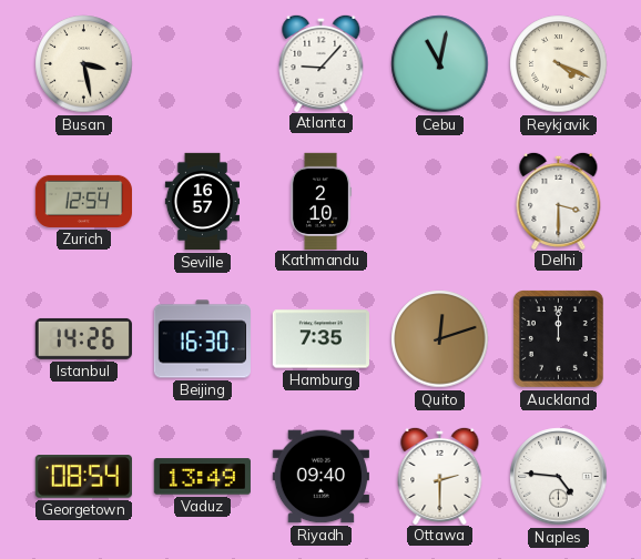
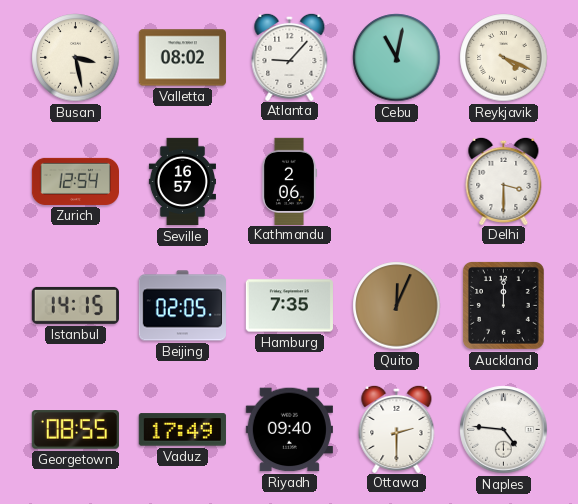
Valletta: none -> 08:02 (182, 58)
Kathmandu: 2:10 -> 2:06 (289, 181)
Istanbul: 14:26 -> 14:15 (75, 305)
Beijing: 16:30 -> 02:05 (182, 306)
Quito: 12:12 -> 12:04 (397, 306)
Georgetown: 08:54 -> 08:55 (75, 430)
Vaduz: 13:49 -> 17:49 (182, 430)
